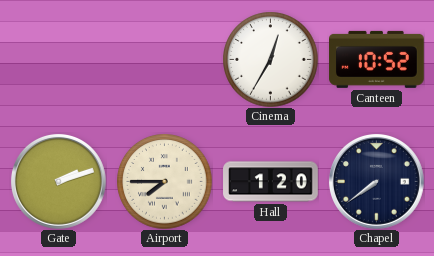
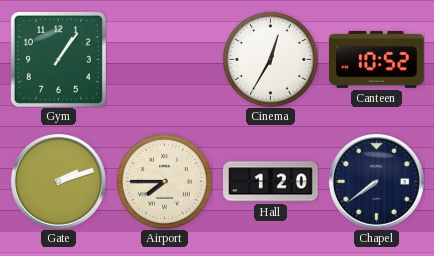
Gym: none -> 1:06 (58, 59)
